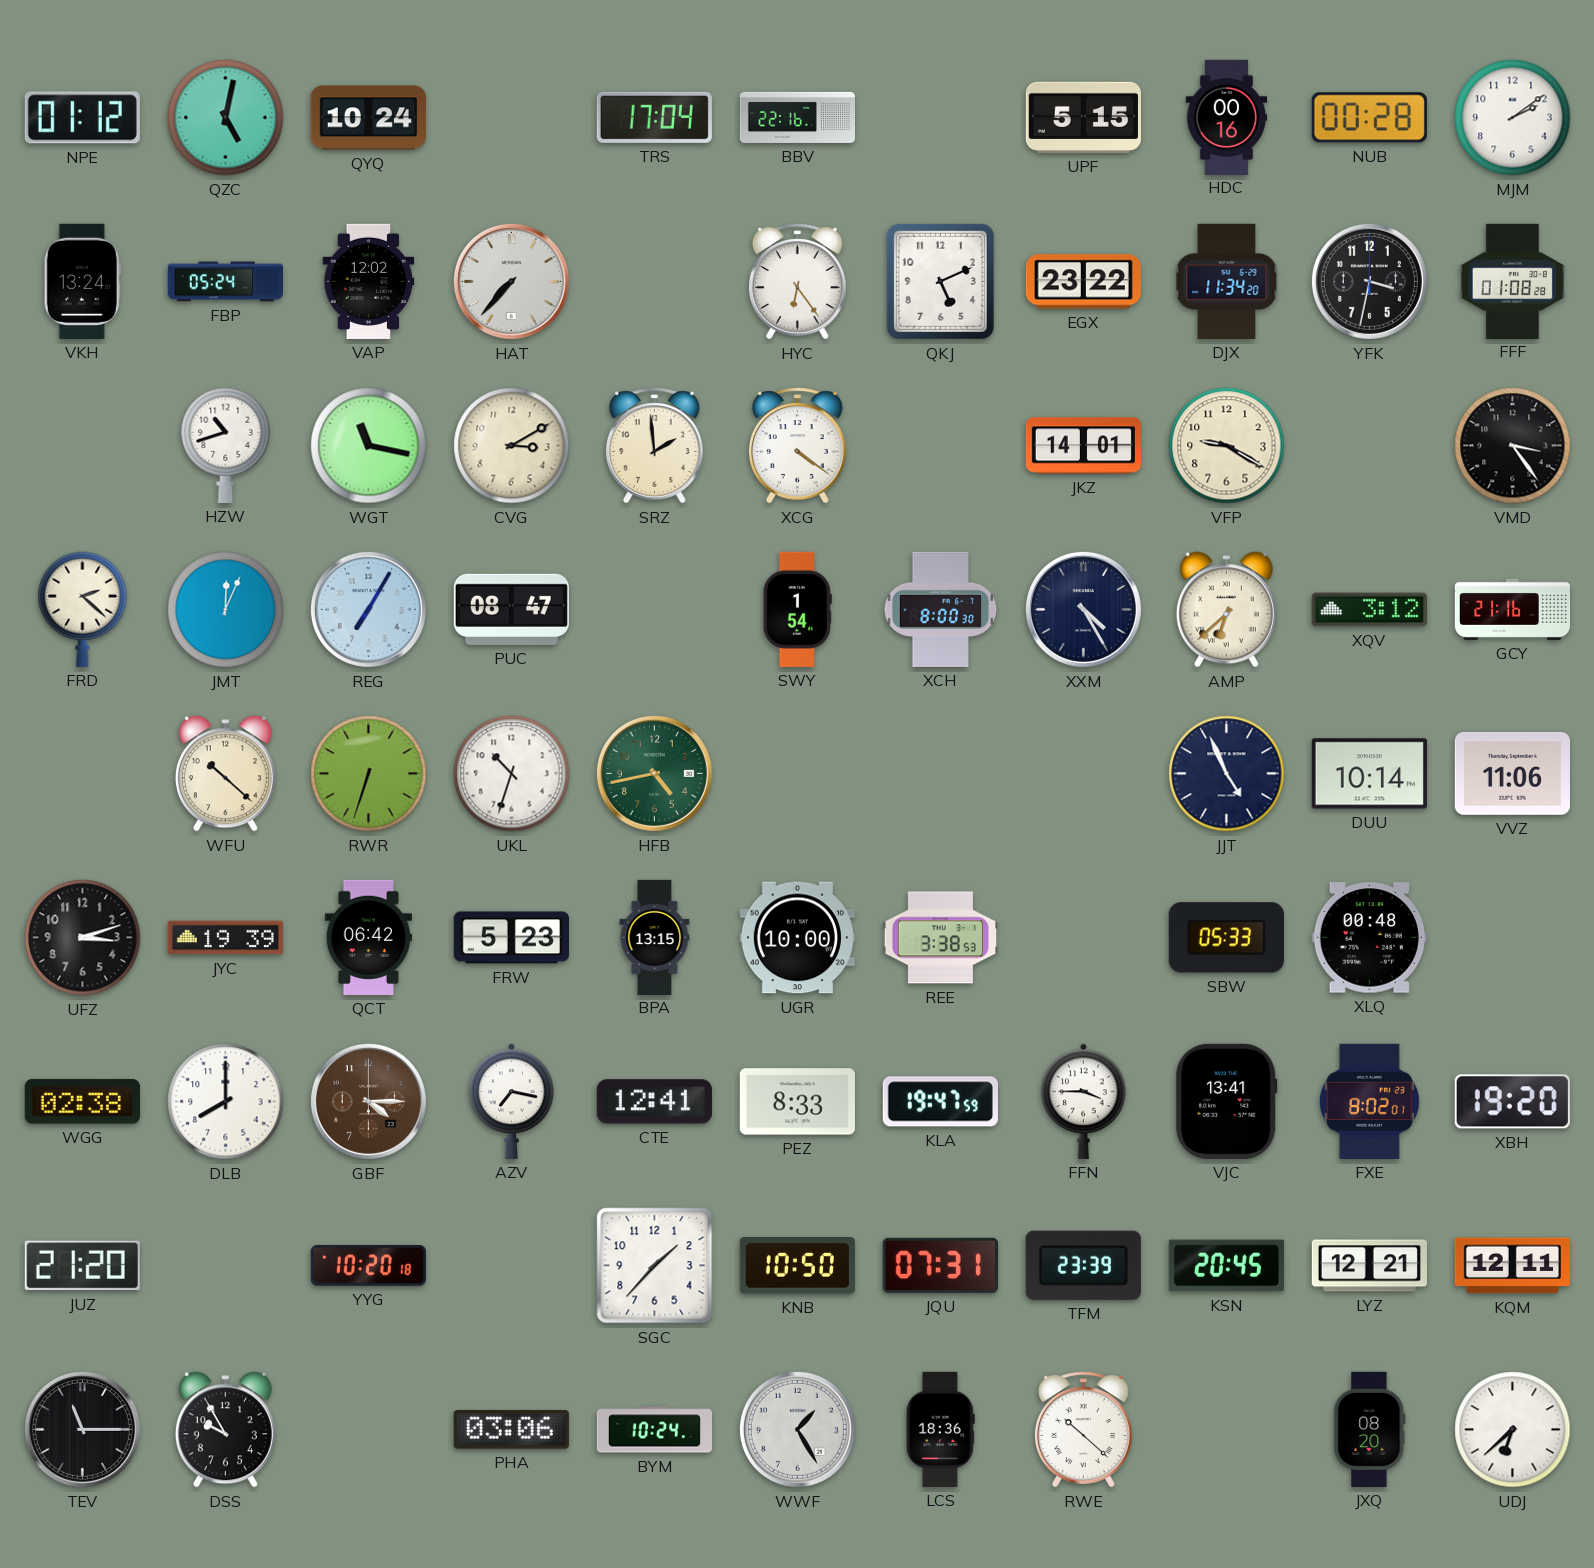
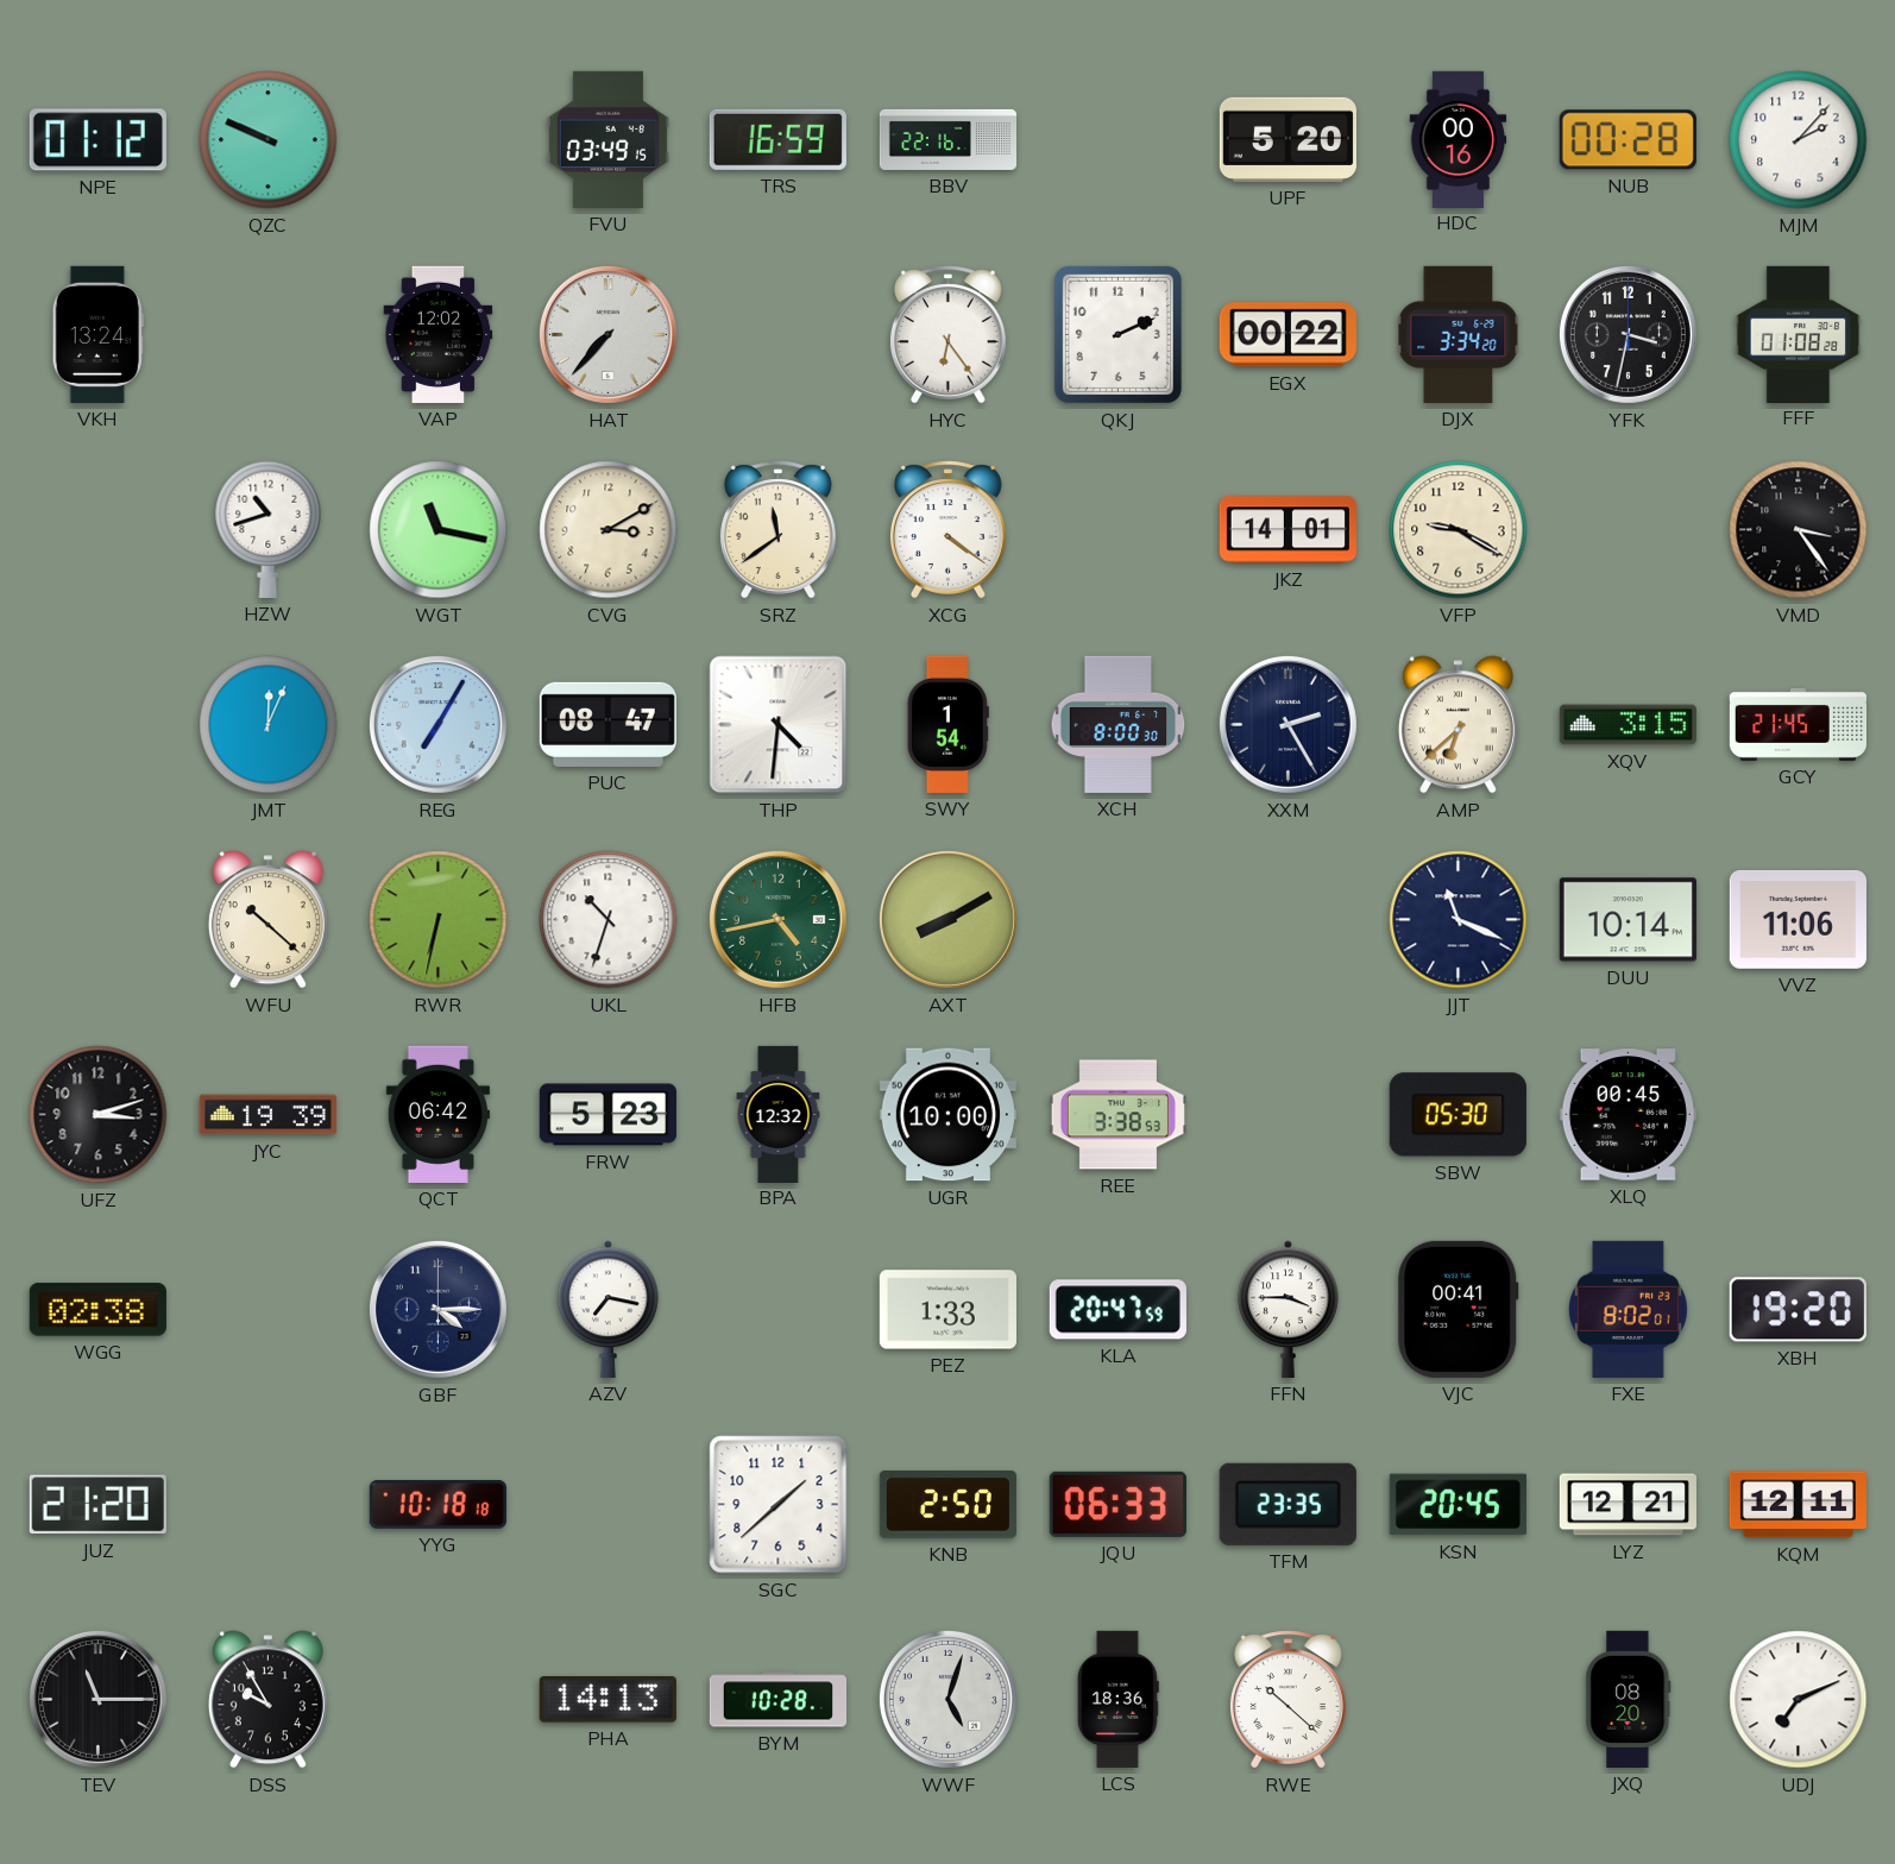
QZC: 5:02 -> 9:49 (269, 140)
QYQ: 10:24 -> none (368, 118)
FVU: none -> 03:49 (607, 139)
TRS: 17:04 -> 16:59 (777, 139)
UPF: 5:15 -> 5:20 (1288, 139)
MJM: 2:09 -> 2:07 (1799, 140)
FBP: 05:24 -> none (225, 282)
QKJ: 5:11 -> 2:11 (1118, 334)
EGX: 23:22 -> 00:22 (1288, 335)
DJX: 11:34 -> 3:34 (1459, 334)
SRZ: 1:59 -> 11:39 (777, 530)
FRD: 2:22 -> none (83, 609)
THP: none -> 4:31 (779, 725)
XXM: 4:25 -> 2:25 (1288, 724)
XQV: 3:12 -> 3:15 (1628, 725)
GCY: 21:16 -> 21:45 (1798, 724)
RWR: 6:33 -> 6:32 (439, 920)
AXT: none -> 8:10 (947, 919)
JJT: 4:56 -> 11:19 (1459, 920)
BPA: 13:15 -> 12:32 (779, 1114)
SBW: 05:33 -> 05:30 (1458, 1115)
XLQ: 00:48 -> 00:45 (1628, 1115)
DLB: 8:00 -> none (226, 1102)
GBF dial: brown -> navy (437, 1309)
CTE: 12:41 -> none (654, 1102)
PEZ: 8:33 -> 1:33 (947, 1310)
KLA: 19:47 -> 20:47 (1118, 1310)
VJC: 13:41 -> 00:41 (1459, 1309)
YYG: 10:20 -> 10:18 (437, 1505)
SGC: 1:37 -> 1:38 (779, 1505)
KNB: 10:50 -> 2:50 (947, 1505)
JQU: 07:31 -> 06:33 (1118, 1504)
TFM: 23:39 -> 23:35 (1288, 1504)
PHA: 03:06 -> 14:13 (607, 1700)
BYM: 10:24 -> 10:28 (777, 1700)
WWF: 1:25 -> 5:03 (947, 1699)
UDJ: 6:38 -> 7:11 (1799, 1700)
